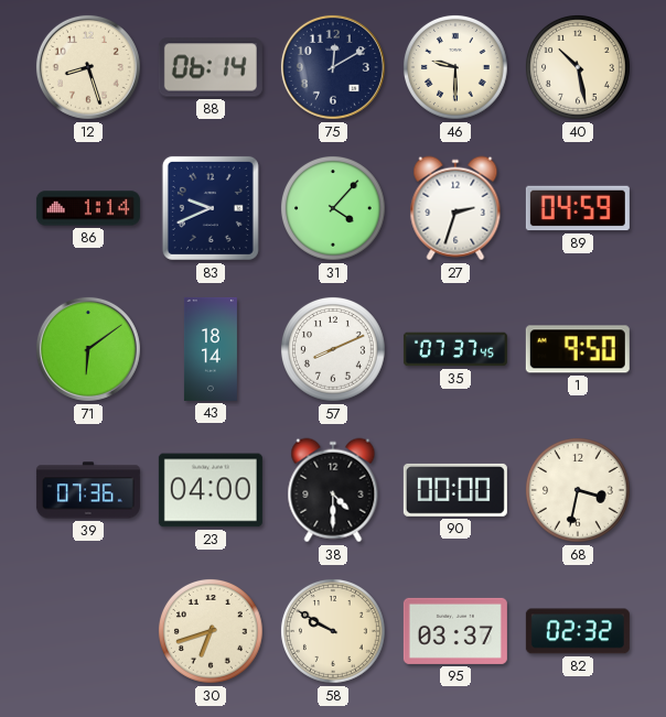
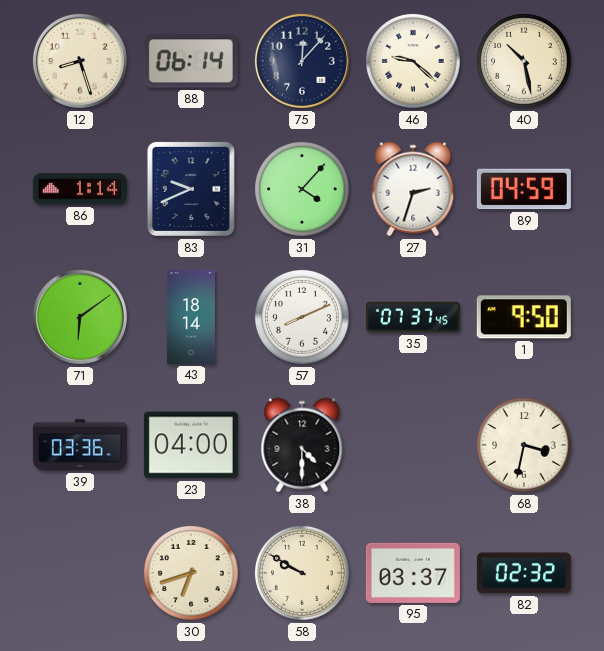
75: 12:10 -> 12:07 (302, 61)
46: 9:30 -> 9:22 (413, 61)
39: 07:36 -> 03:36 (80, 445)
90: 00:00 -> none (455, 490)
